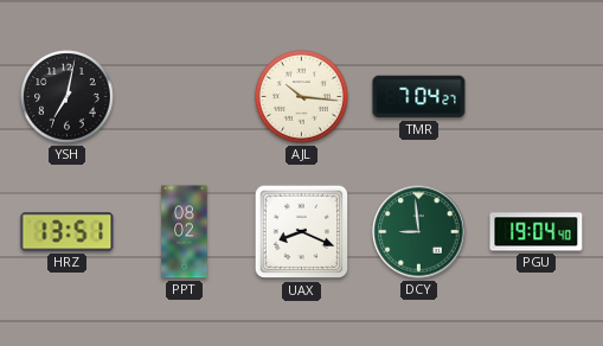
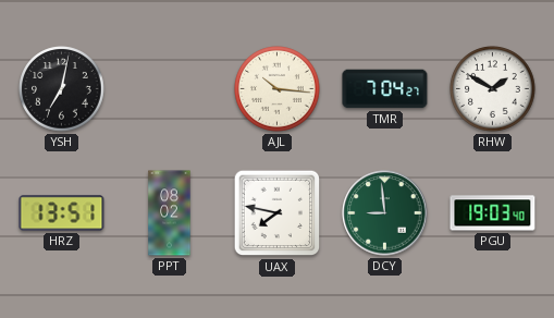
RHW: none -> 1:50 (493, 89)
UAX: 8:19 -> 7:47 (278, 213)
PGU: 19:04 -> 19:03 (493, 213)
